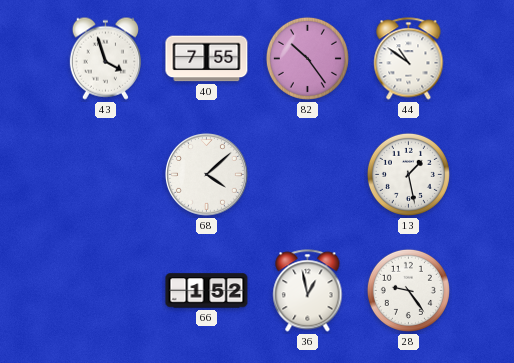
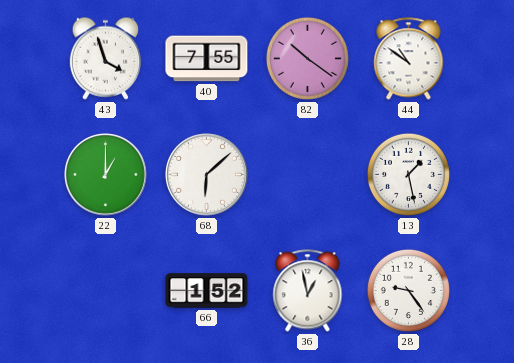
82: 10:24 -> 10:21 (307, 58)
22: none -> 1:00 (105, 174)
68: 4:08 -> 6:08 (206, 174)
